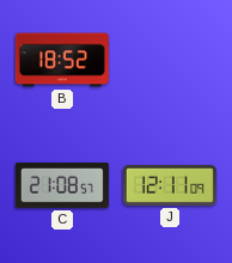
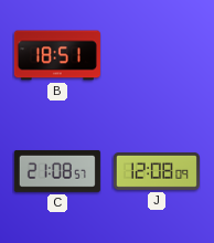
B: 18:52 -> 18:51 (57, 55)
J: 12:11 -> 12:08 (157, 171)
